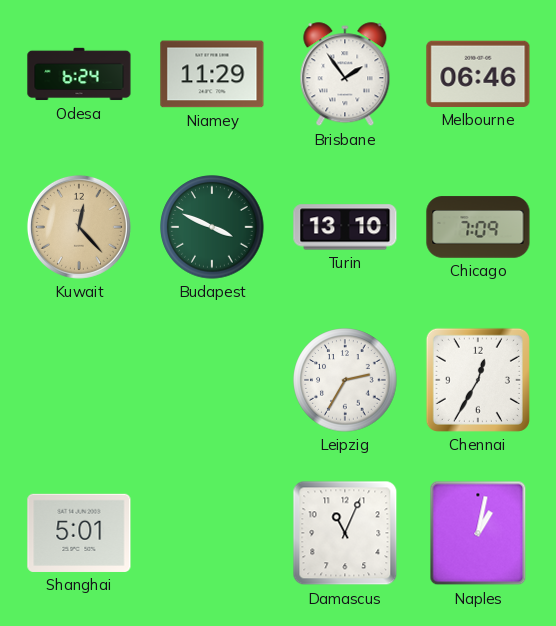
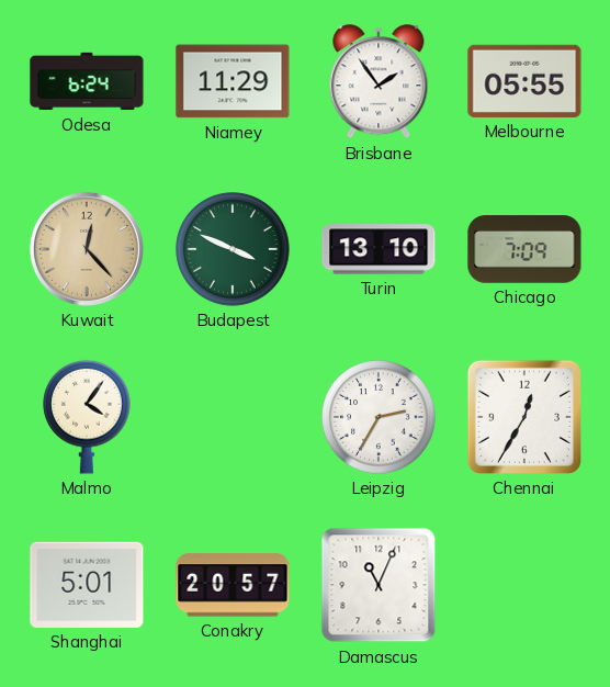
Melbourne: 06:46 -> 05:55 (524, 81)
Malmo: none -> 4:06 (87, 417)
Conakry: none -> 20:57 (233, 585)
Naples: 1:02 -> none (478, 533)
